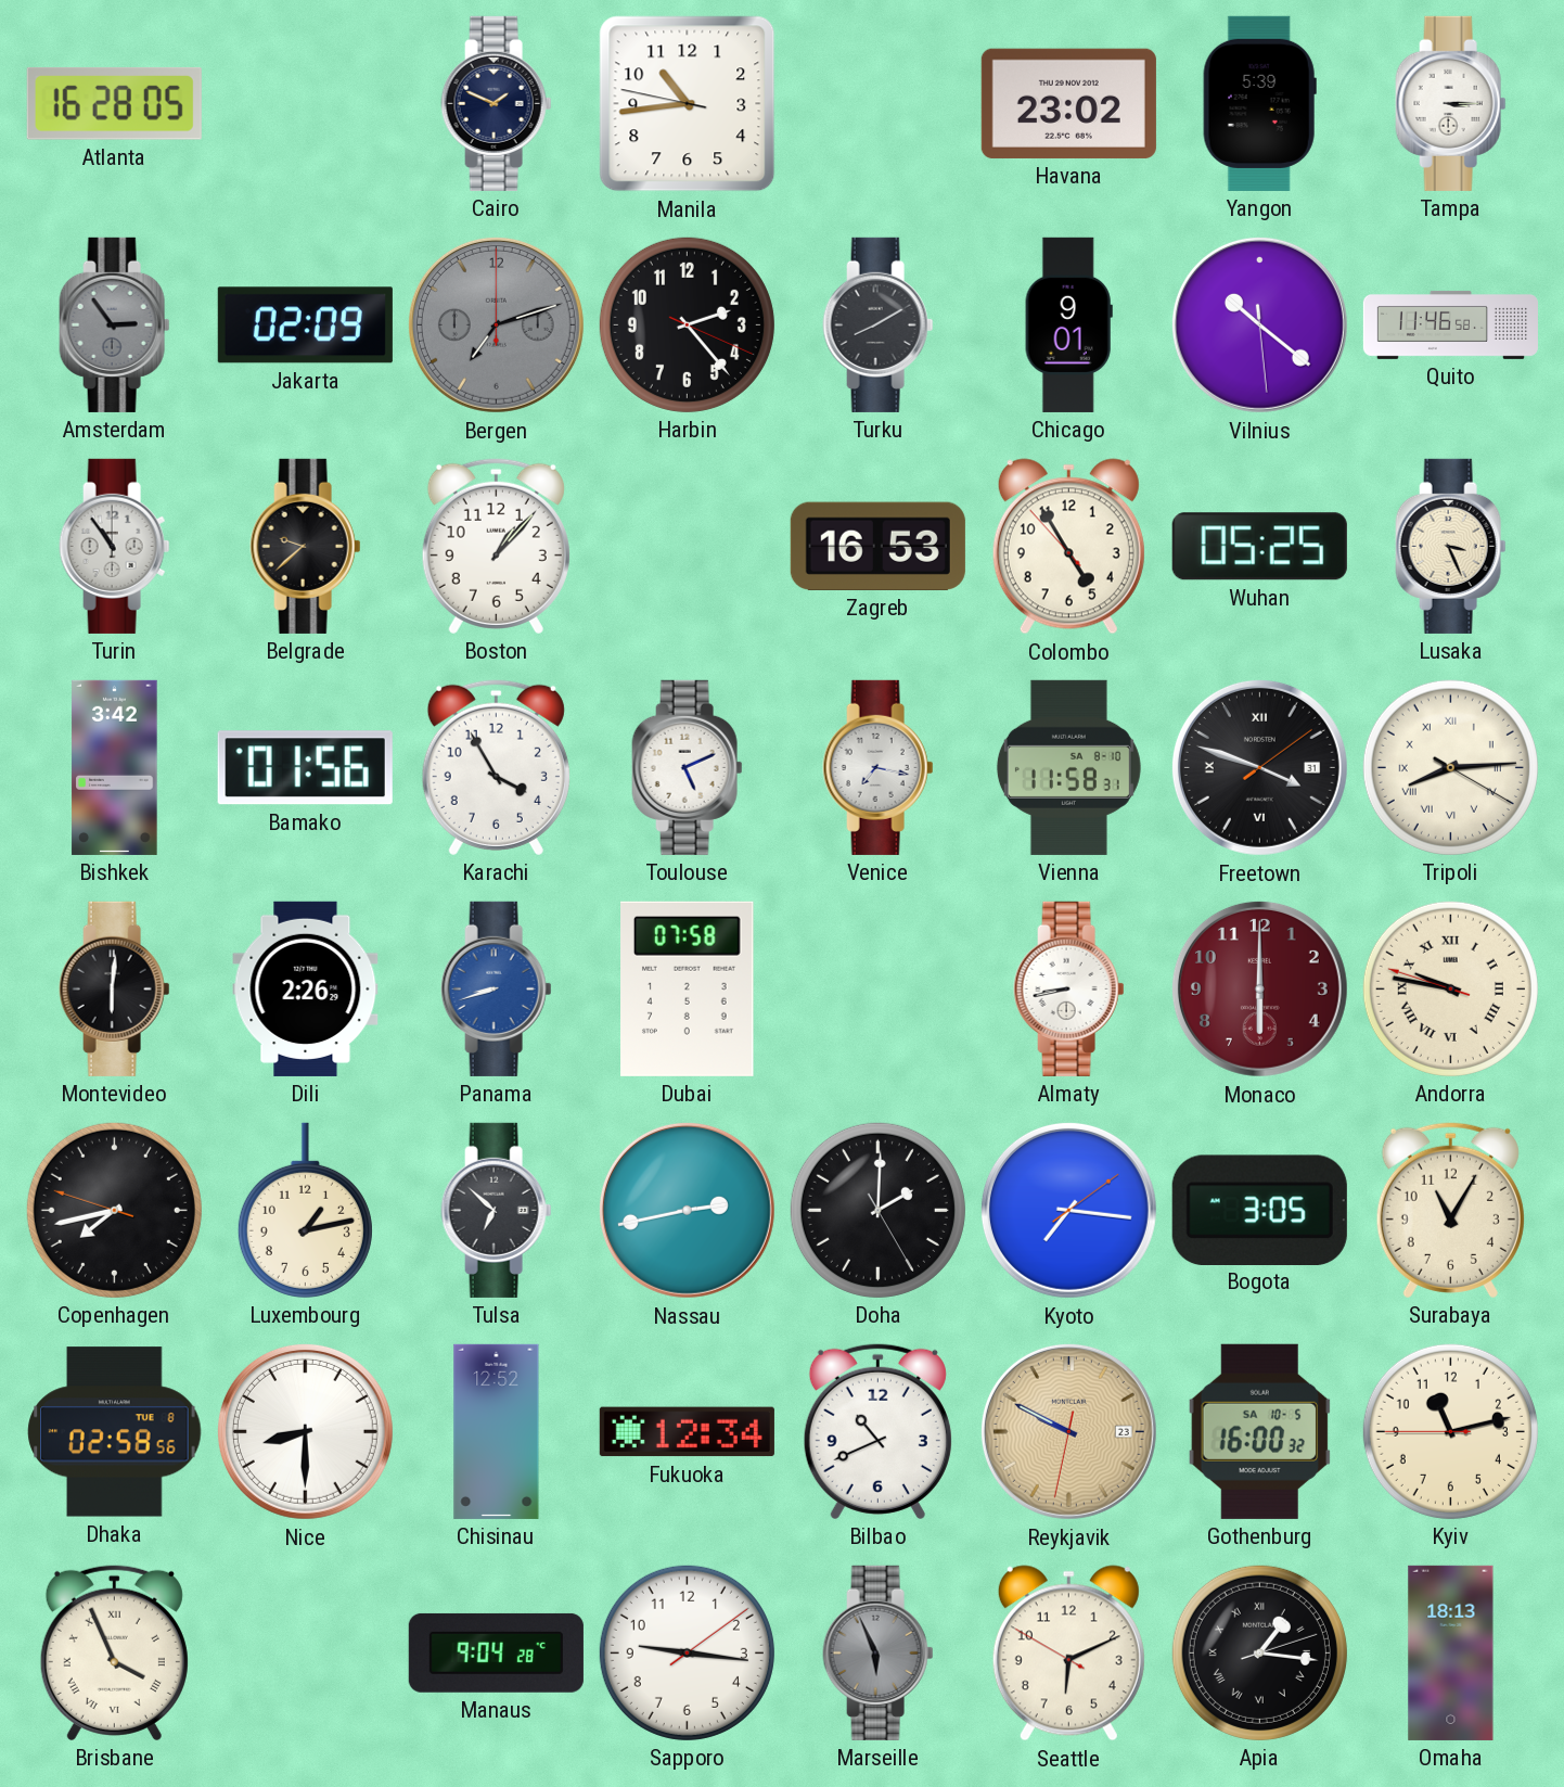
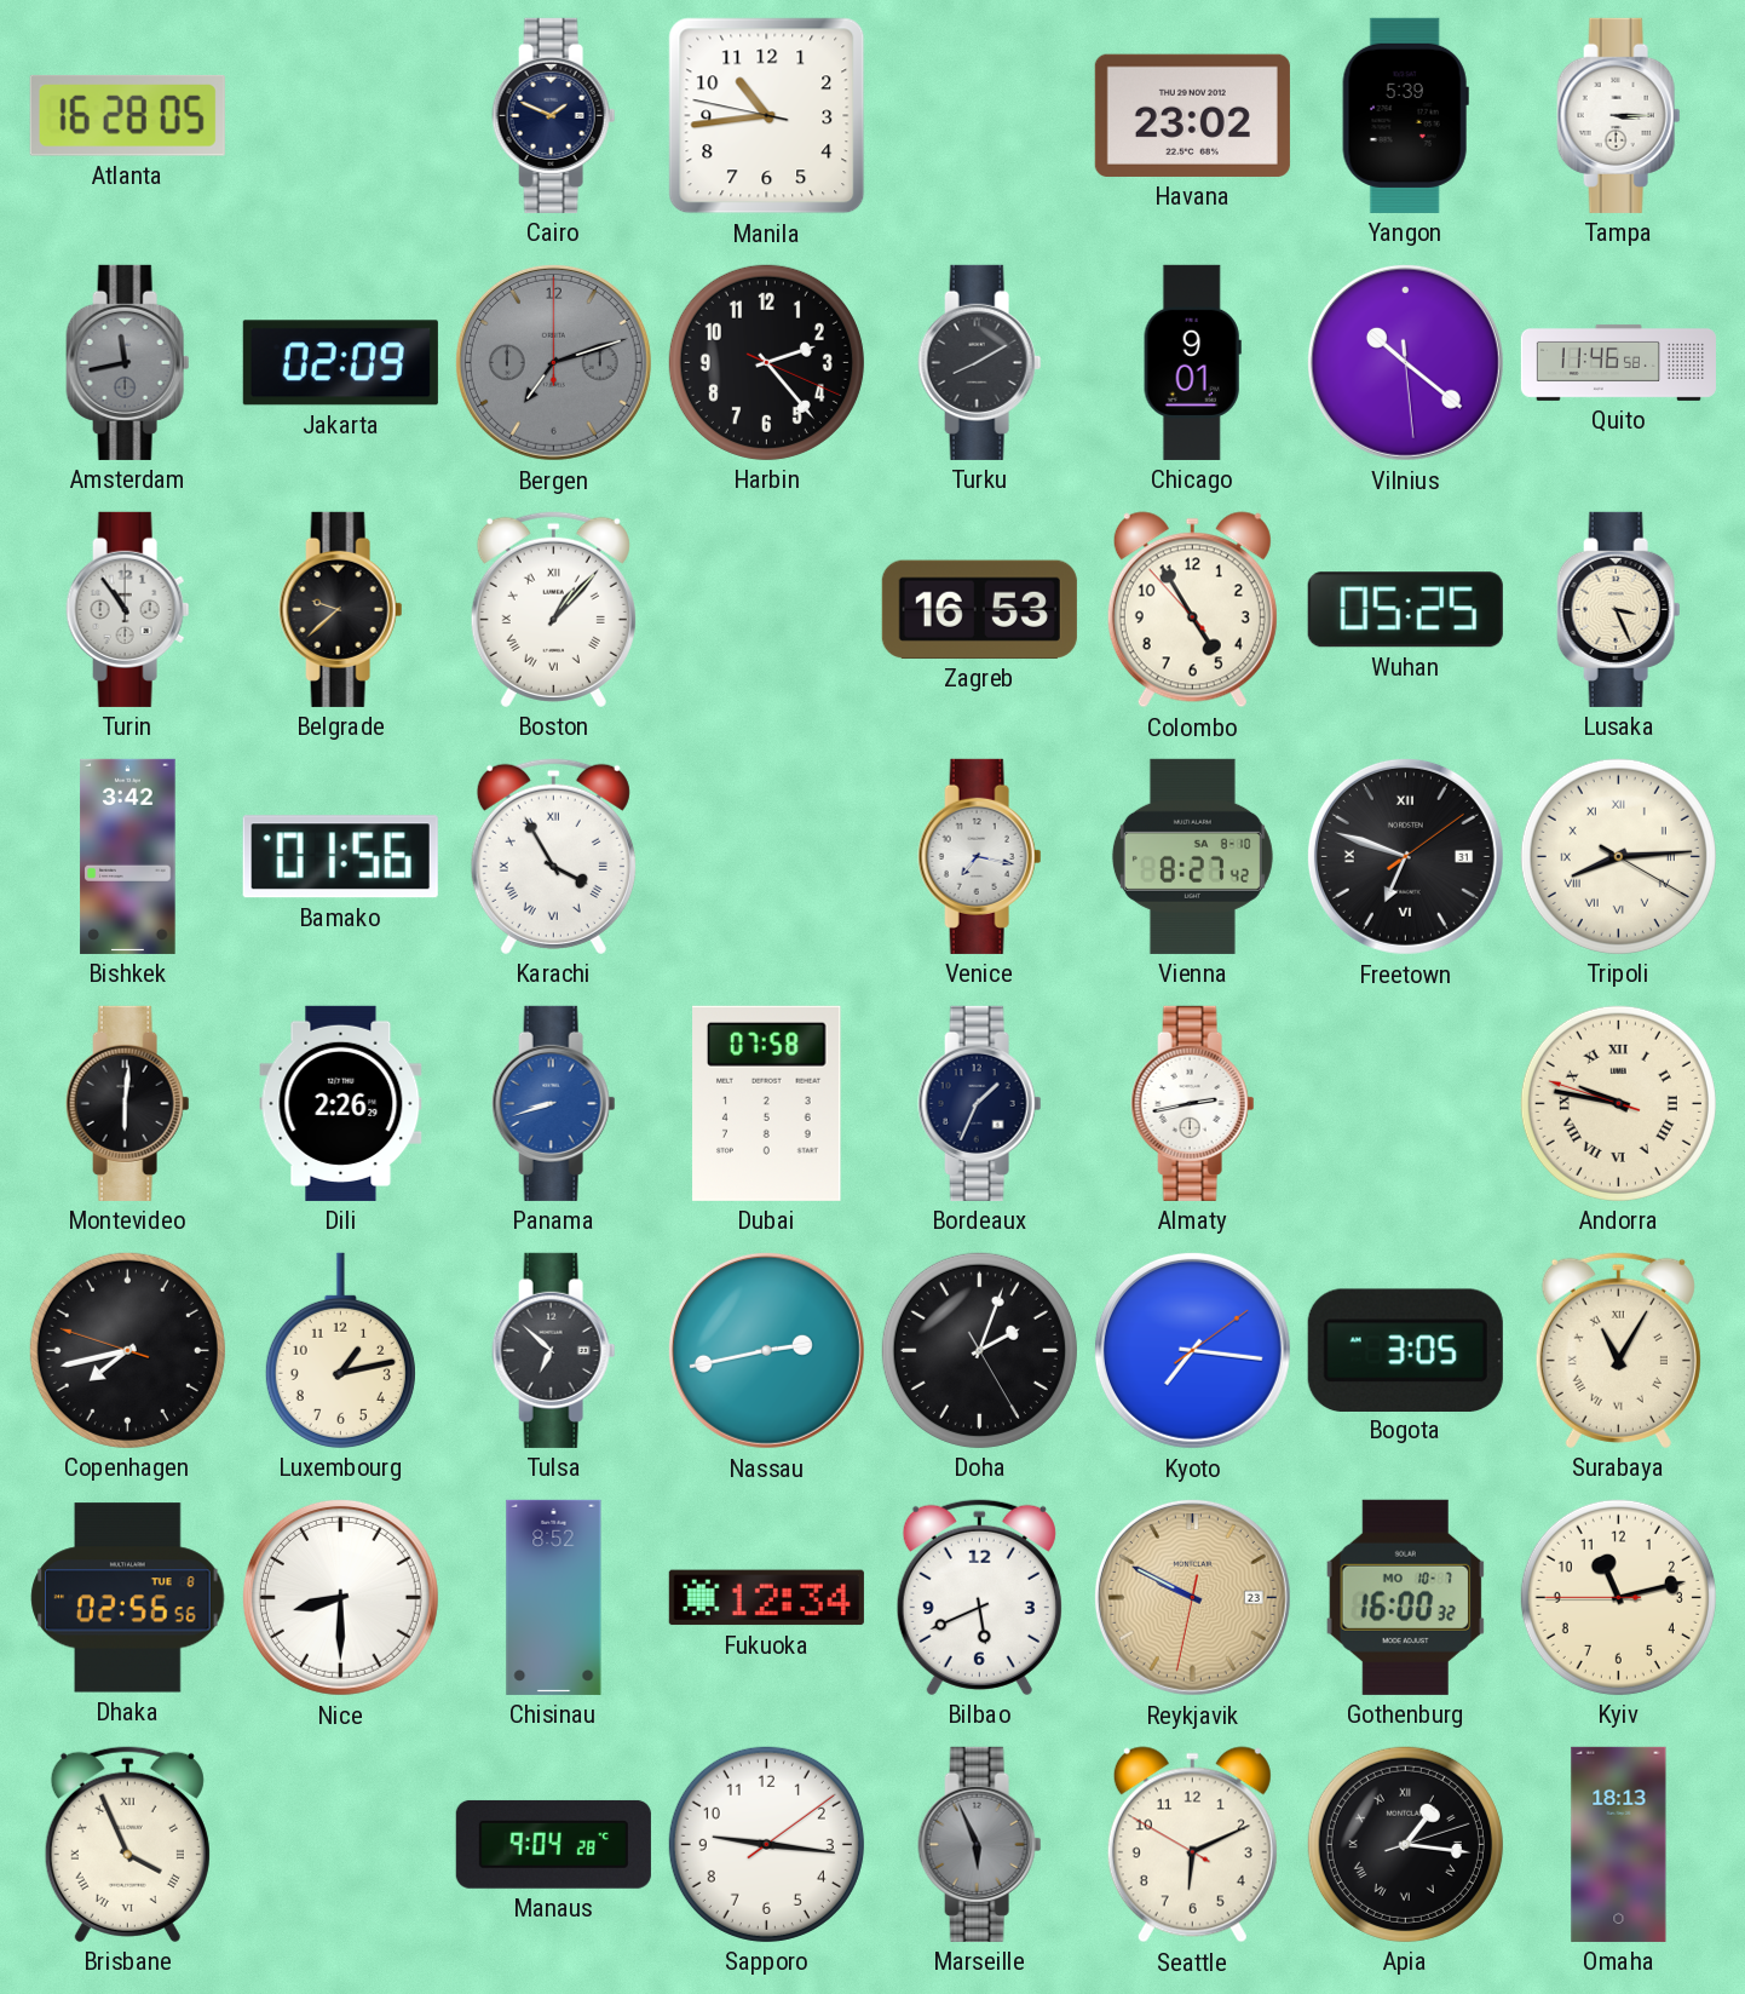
Amsterdam: 2:54 -> 11:43 (128, 362)
Boston numerals: Arabic -> Roman (553, 609)
Karachi numerals: Arabic -> Roman (553, 856)
Toulouse: 5:11 -> none (688, 767)
Vienna: 11:58 -> 8:27 (1192, 856)
Freetown: 3:48 -> 6:48 (1405, 856)
Bordeaux: none -> 1:34 (980, 1103)
Almaty: 8:43 -> 2:43 (1193, 1103)
Monaco: 6:00 -> none (1259, 988)
Doha: 2:00 -> 2:03 (979, 1350)
Surabaya numerals: Arabic -> Roman (1618, 1350)
Dhaka: 02:58 -> 02:56 (128, 1598)
Chisinau: 12:52 -> 8:52 (554, 1597)
Bilbao: 10:41 -> 5:41 (979, 1597)
Gothenburg date: SA 10-5 -> MO 10-7 (1405, 1597)
